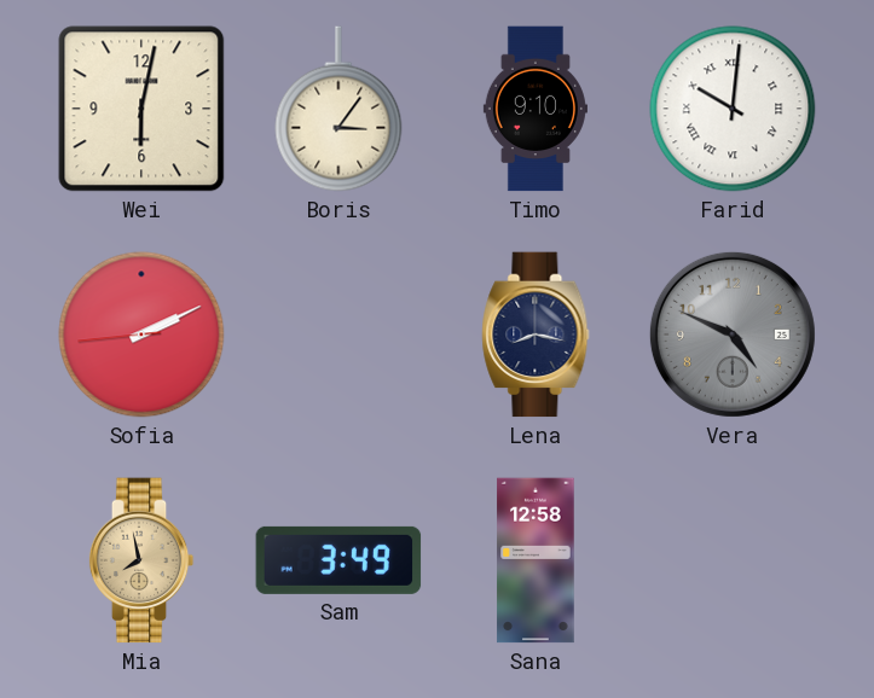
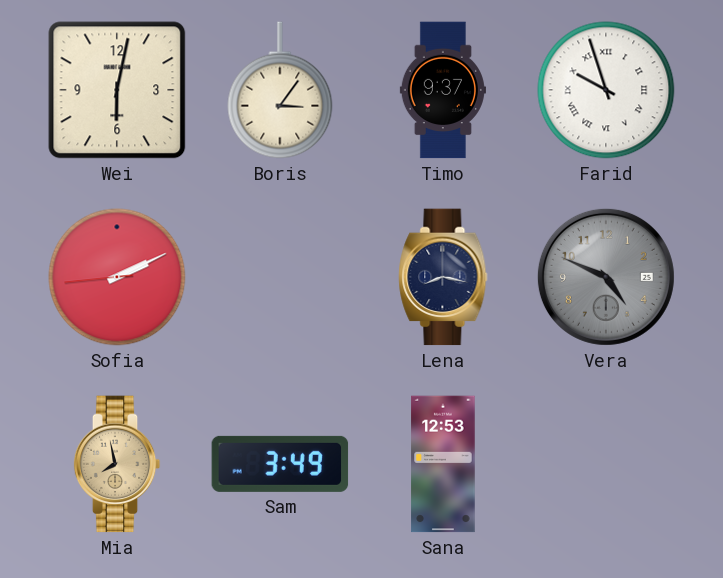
Timo: 9:10 -> 9:37 (443, 90)
Farid: 10:01 -> 9:57 (606, 90)
Sana: 12:58 -> 12:53 (443, 464)
